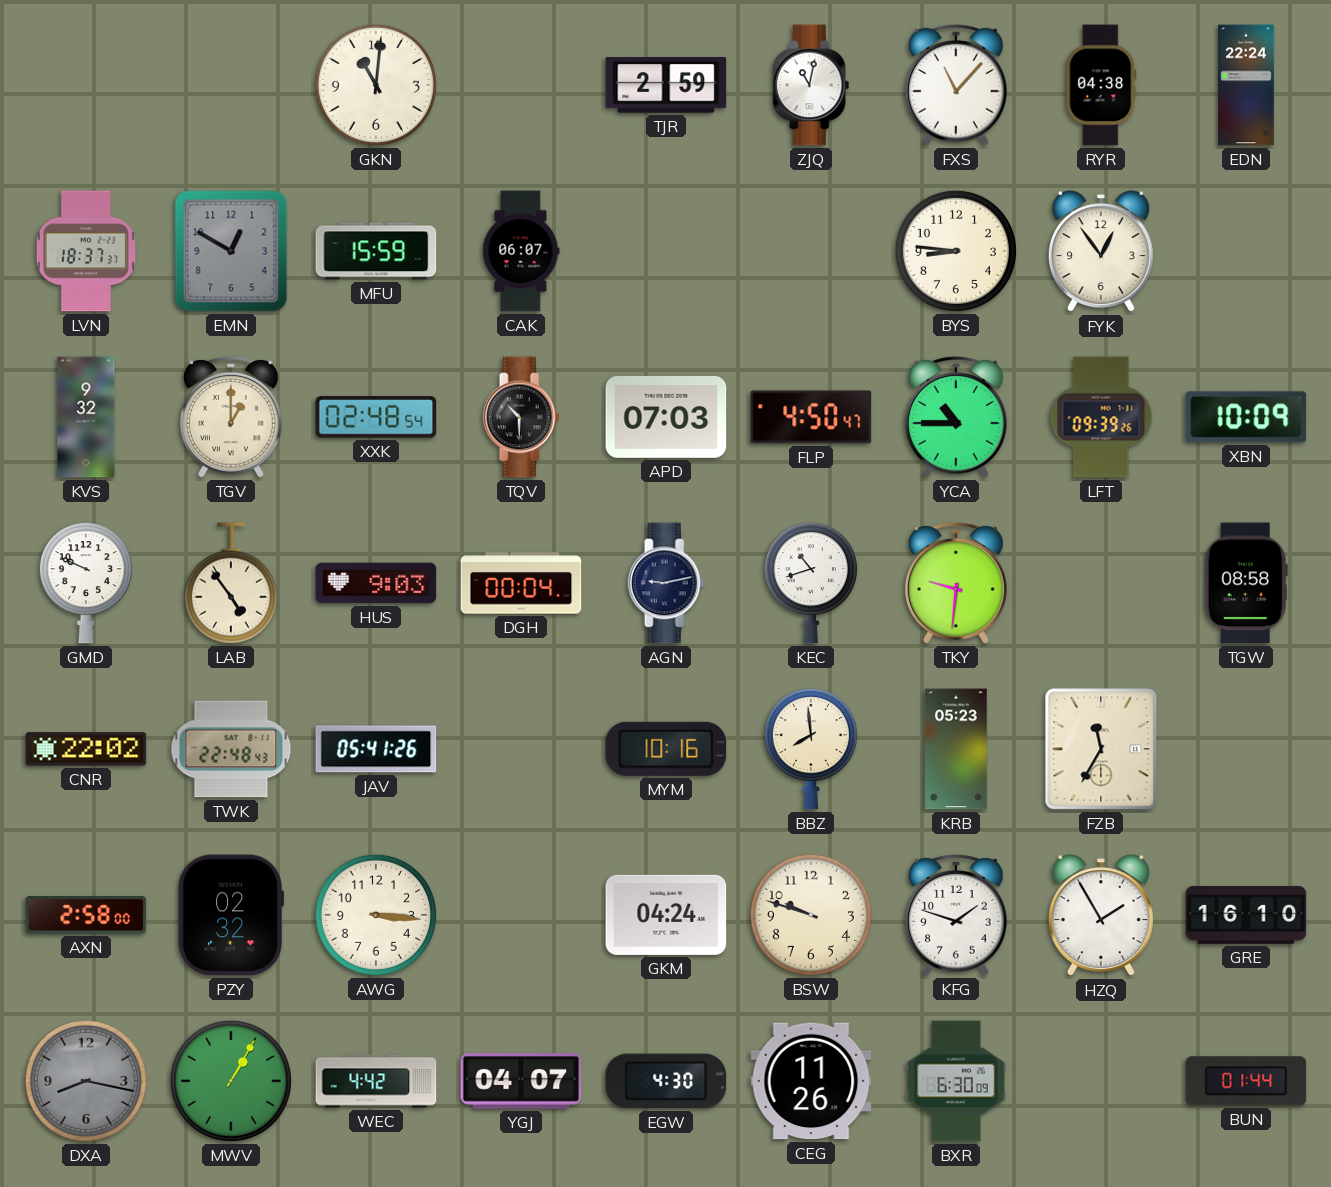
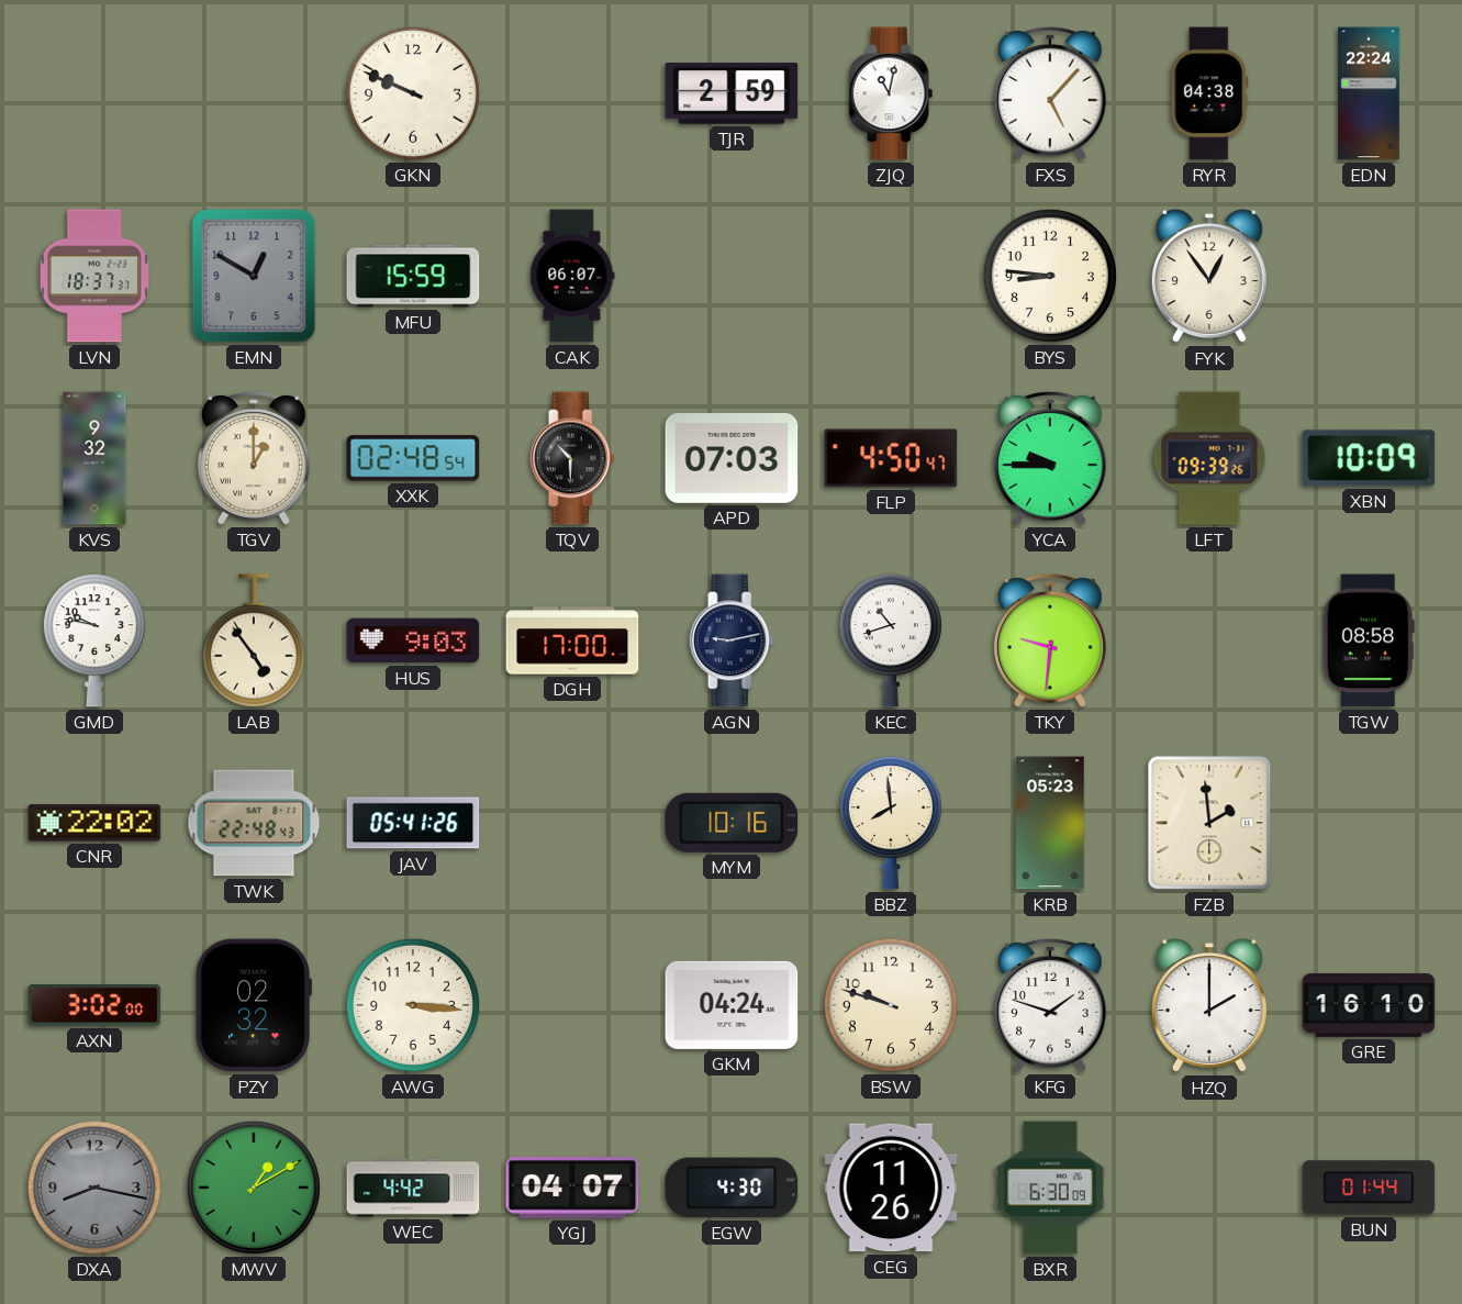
GKN: 11:01 -> 9:49 (413, 93)
FXS: 11:07 -> 5:07 (1051, 94)
YCA: 10:45 -> 9:45 (1051, 459)
GMD: 9:49 -> 9:47 (94, 640)
DGH: 00:04 -> 17:00 (572, 640)
FZB: 11:35 -> 1:59 (1209, 823)
AXN: 2:58 -> 3:02 (94, 1006)
HZQ: 1:55 -> 2:00 (1209, 1006)
MWV: 1:05 -> 1:10 (254, 1188)
